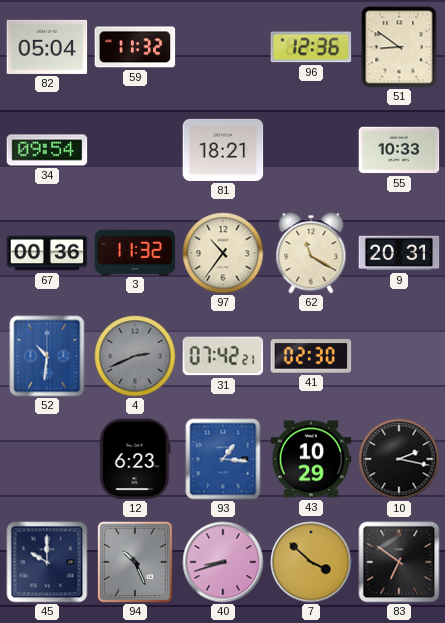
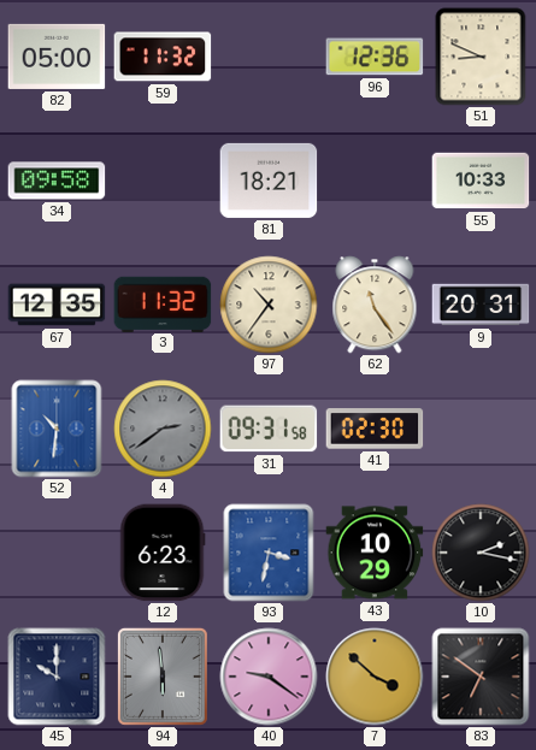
82: 05:04 -> 05:00 (57, 57)
51: 8:51 -> 8:49 (481, 57)
34: 09:54 -> 09:58 (57, 181)
67: 00:36 -> 12:35 (57, 305)
62: 11:20 -> 11:24 (375, 305)
4: 2:41 -> 2:39 (163, 429)
31: 07:42 -> 09:31 (269, 429)
93: 1:16 -> 3:32 (269, 553)
94: 10:26 -> 5:59 (163, 677)
40: 8:42 -> 9:21 (269, 677)
